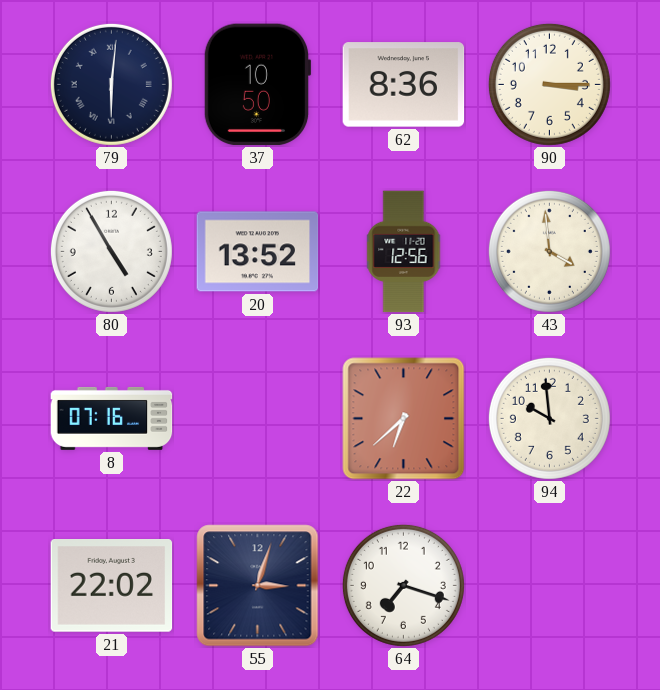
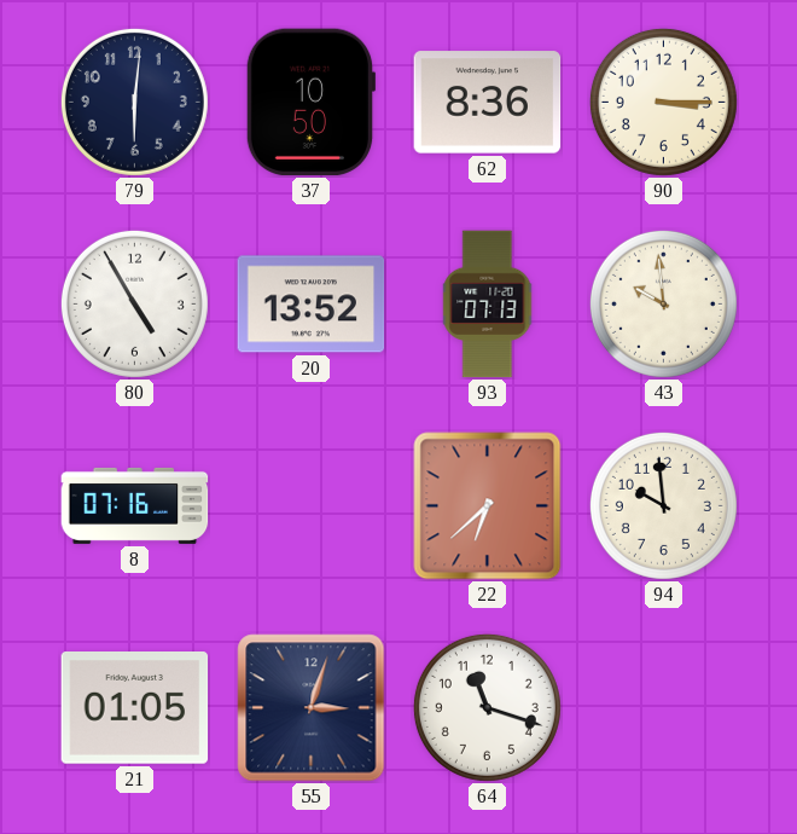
79 numerals: Roman -> Arabic (134, 102)
93: 12:56 -> 07:13 (488, 305)
43: 3:59 -> 9:59 (663, 303)
21: 22:02 -> 01:05 (135, 708)
64: 7:18 -> 11:18 (487, 707)
